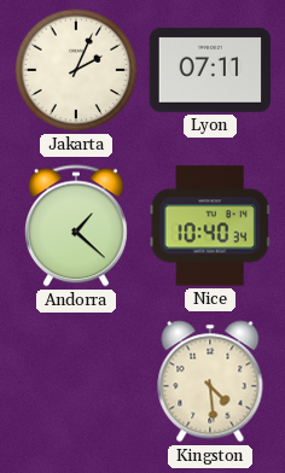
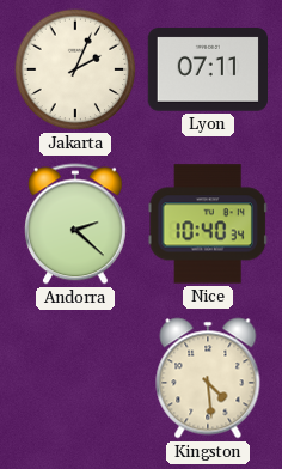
Andorra: 1:22 -> 2:22 (76, 224)
